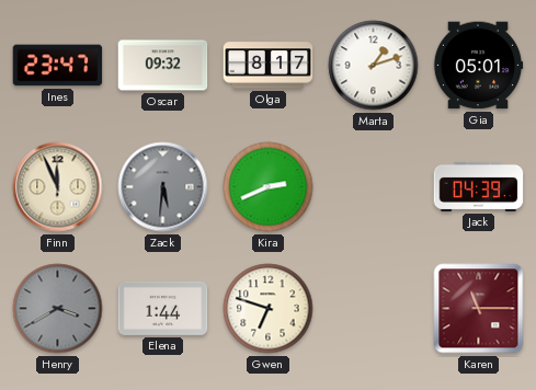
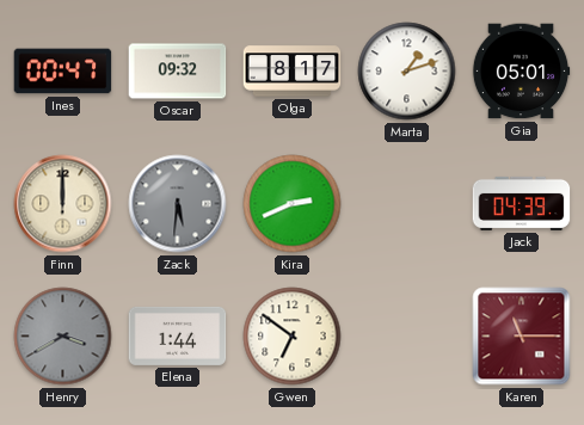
Ines: 23:47 -> 00:47 (63, 72)
Finn: 11:56 -> 12:00 (63, 204)
Gwen: 6:48 -> 6:51 (293, 337)
